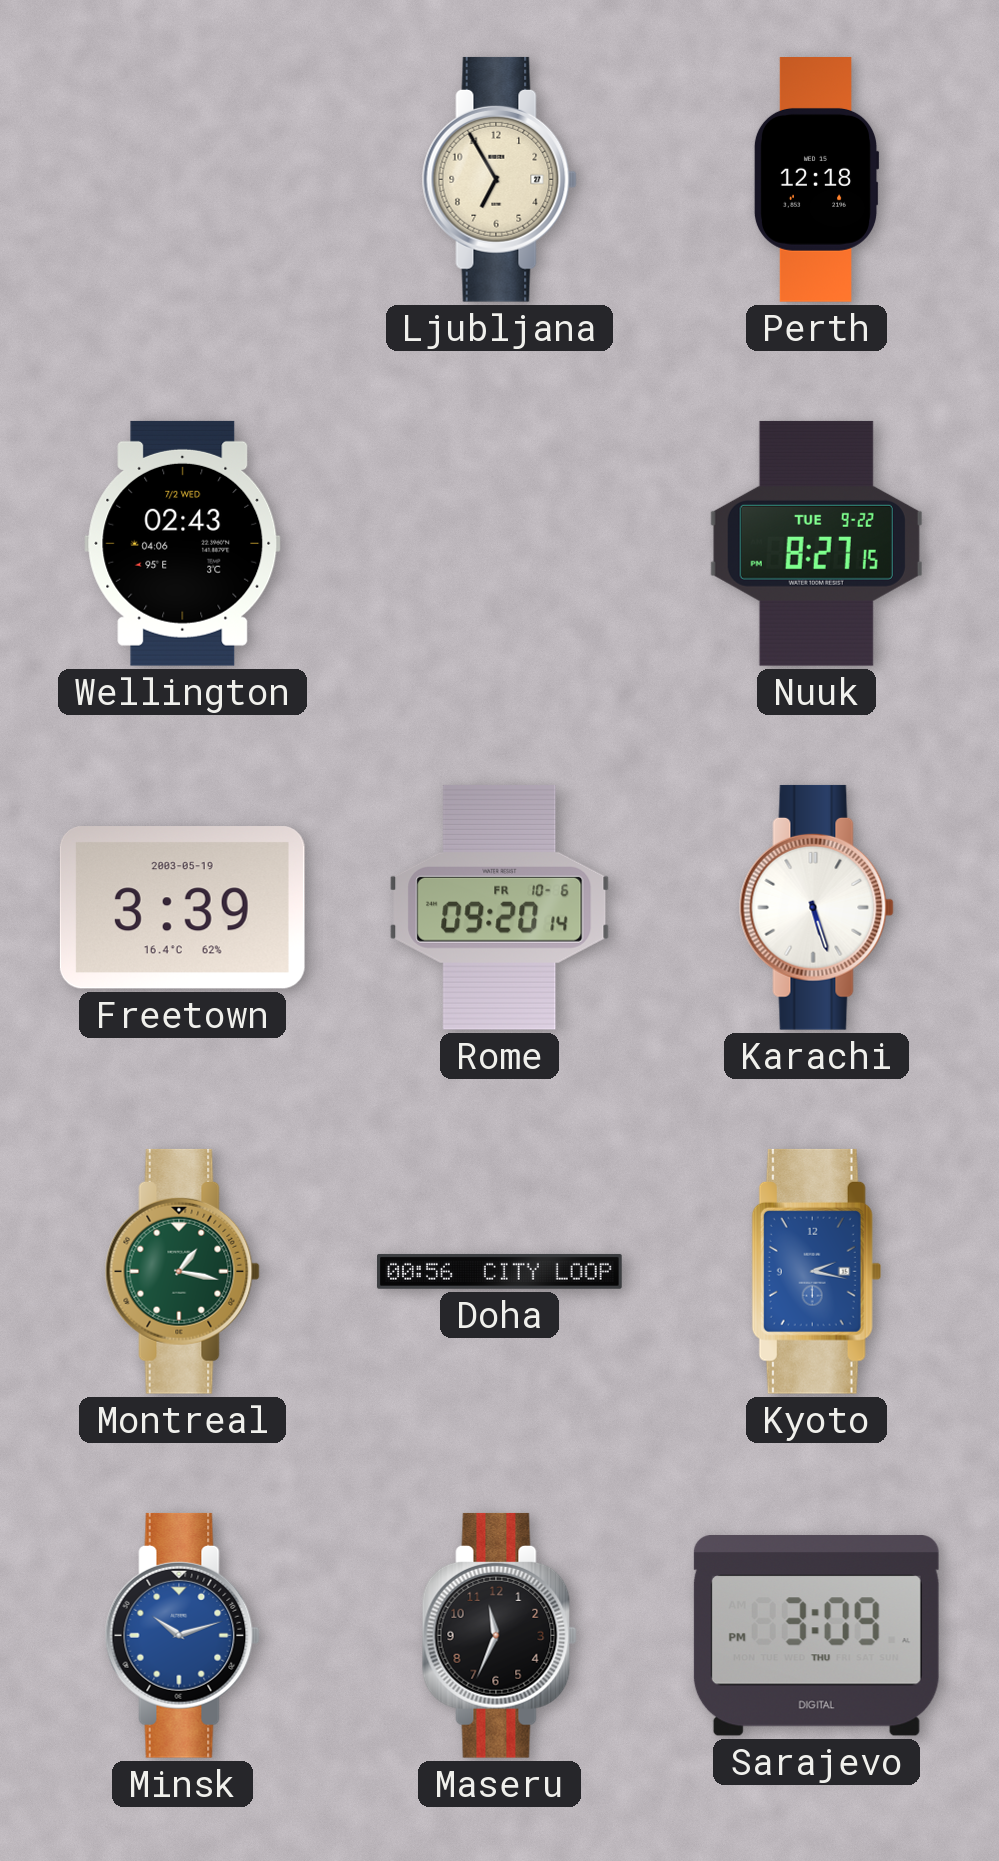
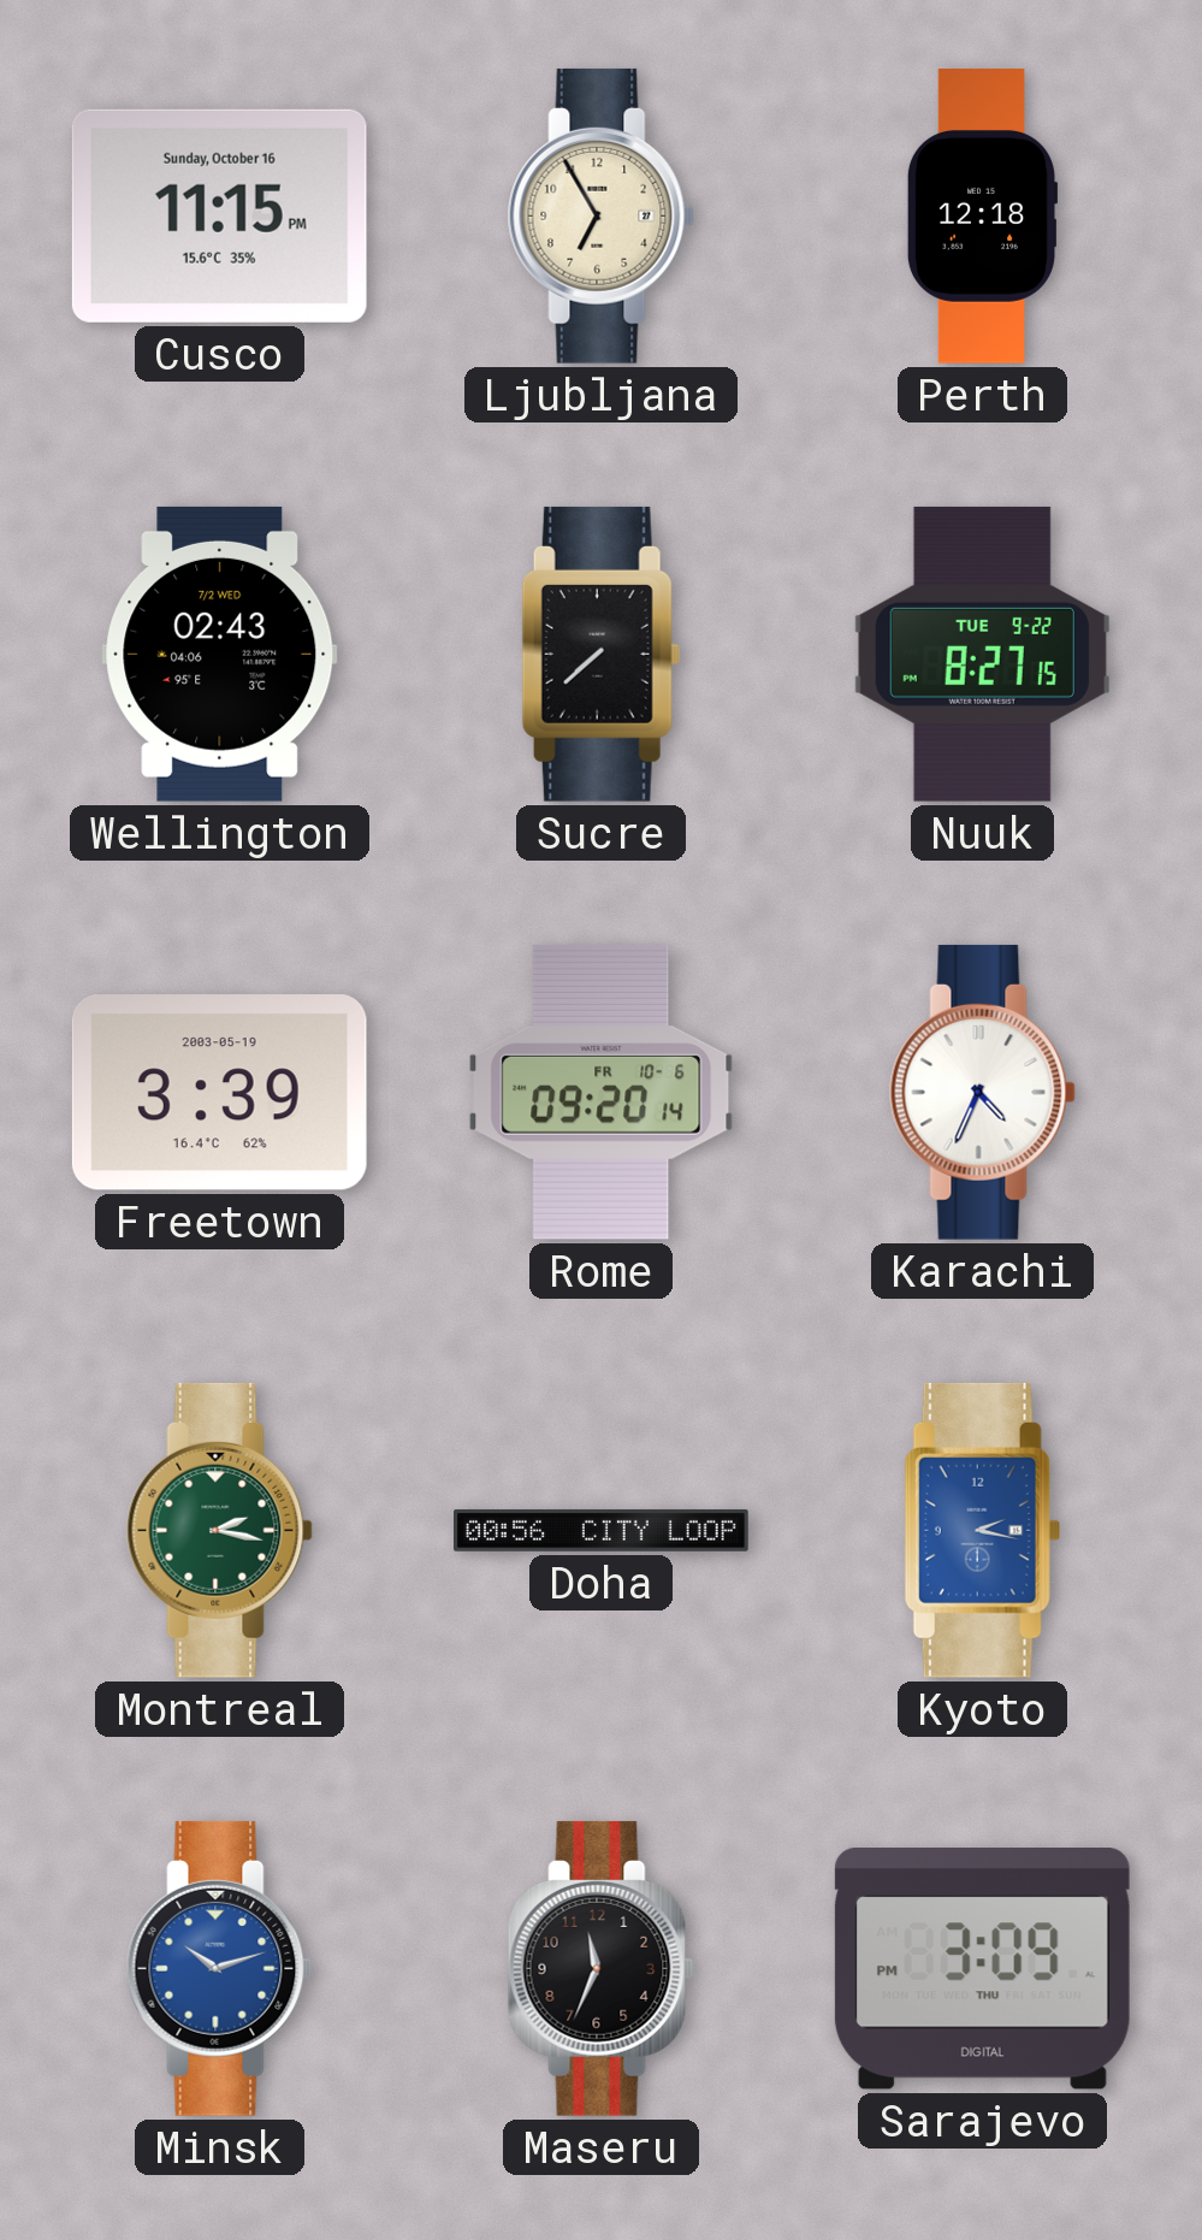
Cusco: none -> 11:15 (219, 215)
Sucre: none -> 7:38 (600, 654)
Karachi: 5:27 -> 4:34 (982, 1092)
Montreal: 1:17 -> 2:17 (219, 1530)
